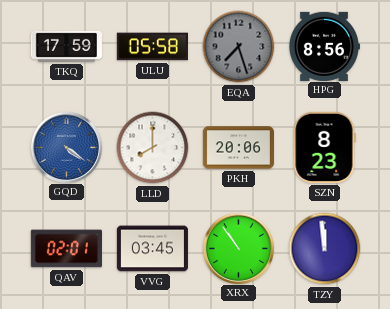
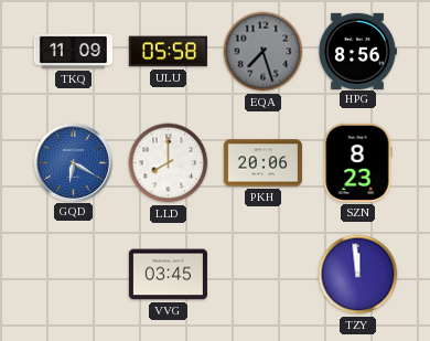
TKQ: 17:59 -> 11:09 (73, 51)
GQD: 4:21 -> 6:20 (73, 162)
QAV: 02:01 -> none (66, 249)
XRX: 10:54 -> none (238, 248)
